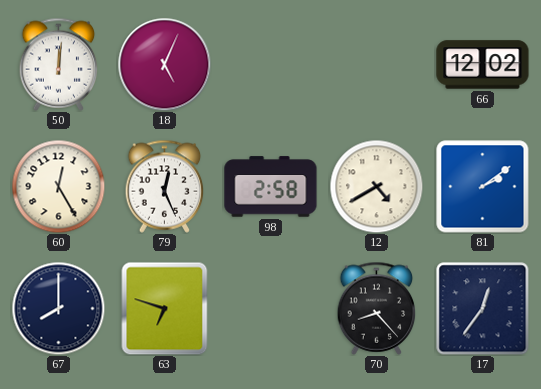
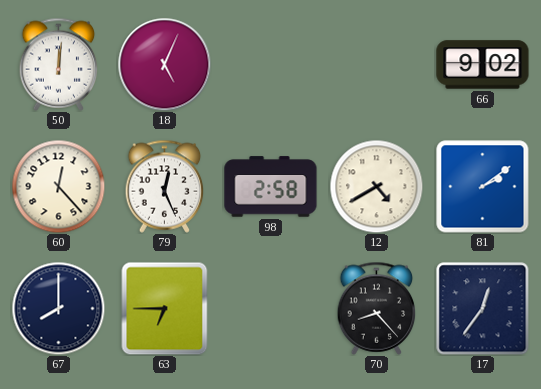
66: 12:02 -> 9:02 (483, 65)
60: 12:25 -> 12:23 (58, 186)
63: 6:48 -> 6:45 (165, 308)
